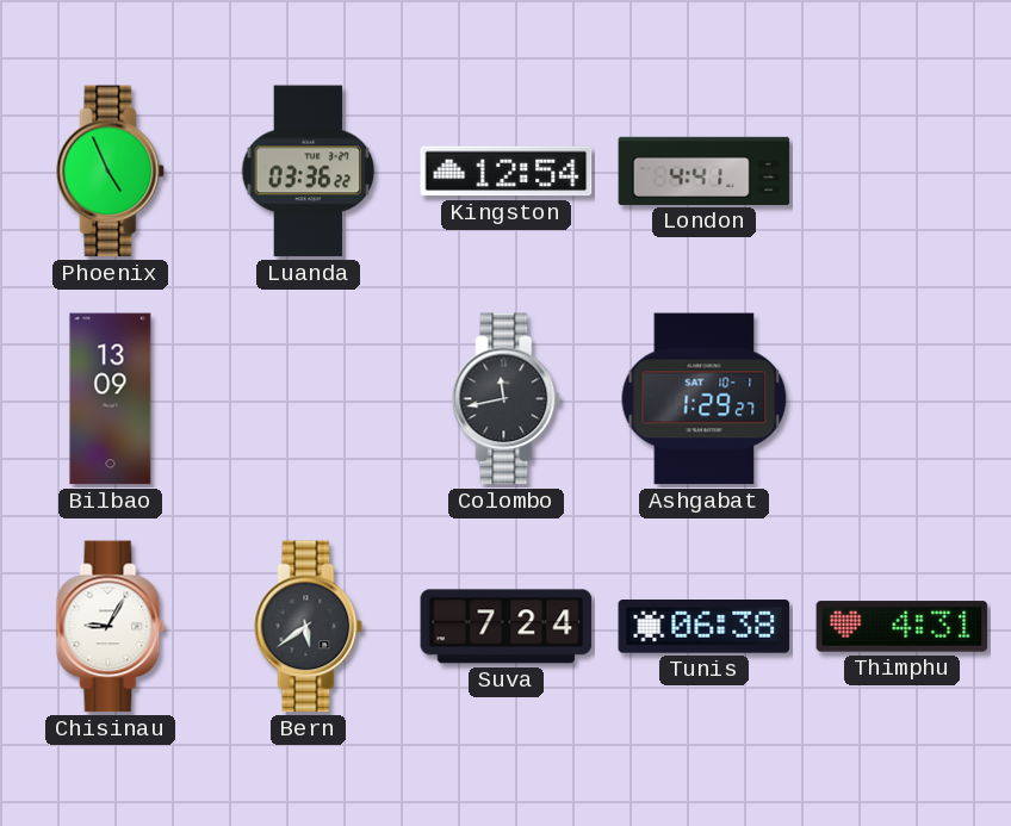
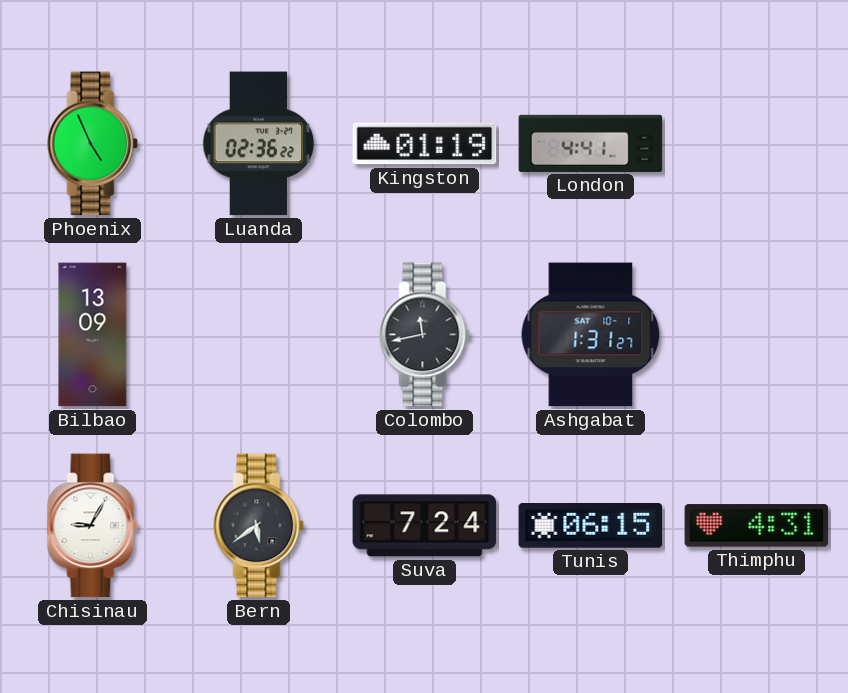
Luanda: 03:36 -> 02:36 (259, 144)
Kingston: 12:54 -> 01:19 (425, 144)
Ashgabat: 1:29 -> 1:31 (591, 335)
Tunis: 06:38 -> 06:15 (591, 526)
